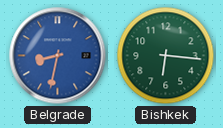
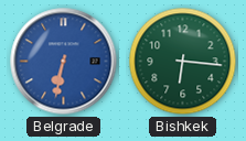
Belgrade: 8:32 -> 6:32 (64, 62)
